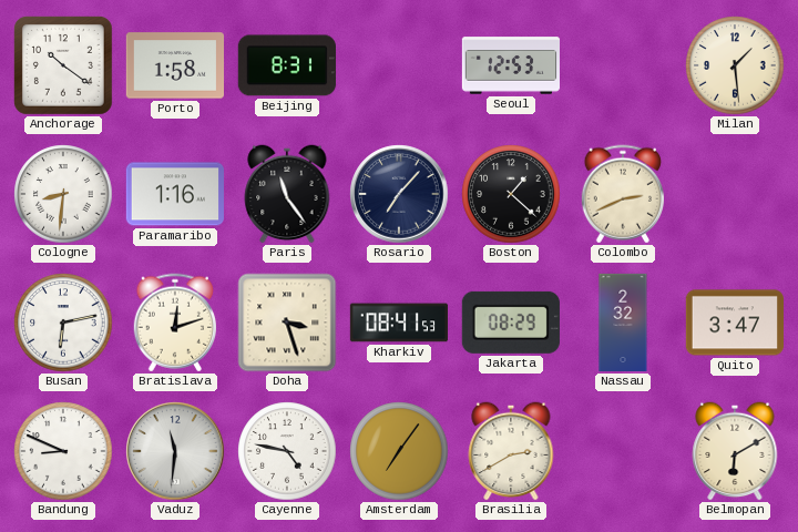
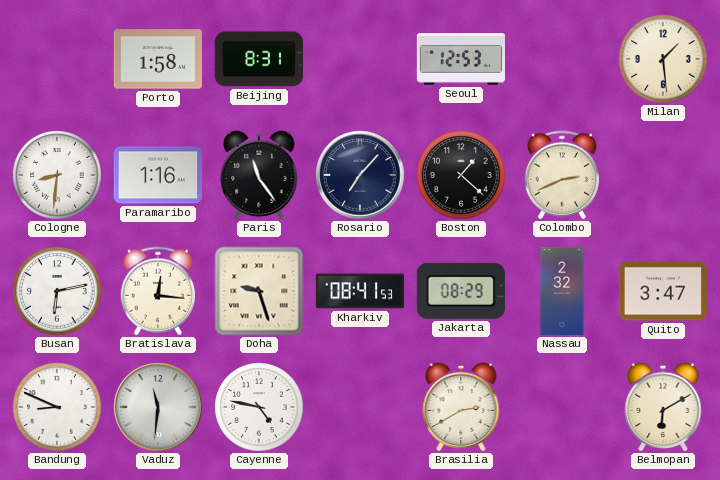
Anchorage: 10:21 -> none (63, 65)
Bratislava: 12:12 -> 12:16 (157, 291)
Doha: 3:27 -> 9:27 (259, 291)
Amsterdam: 7:06 -> none (399, 451)
